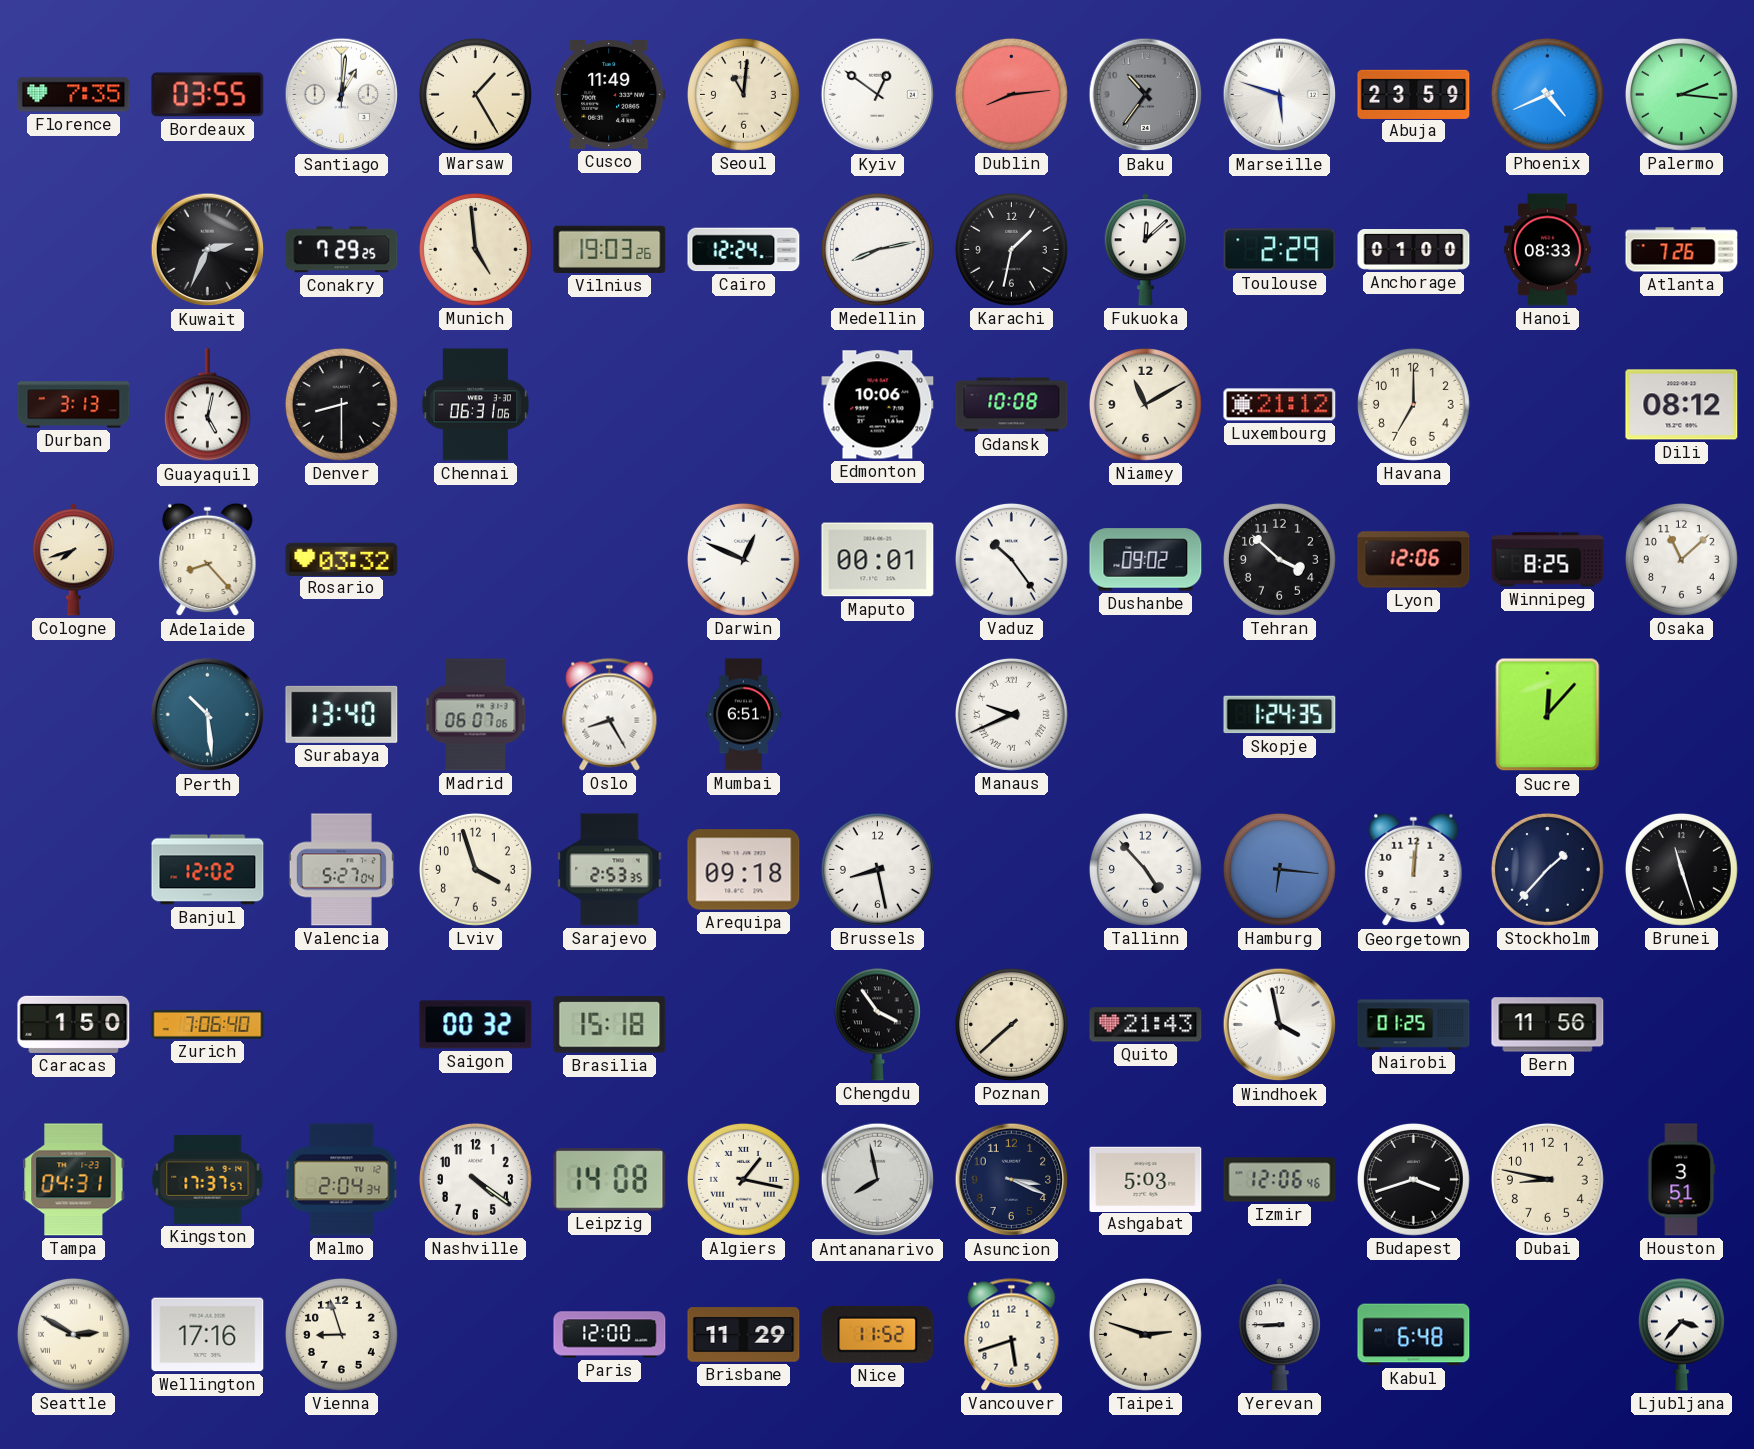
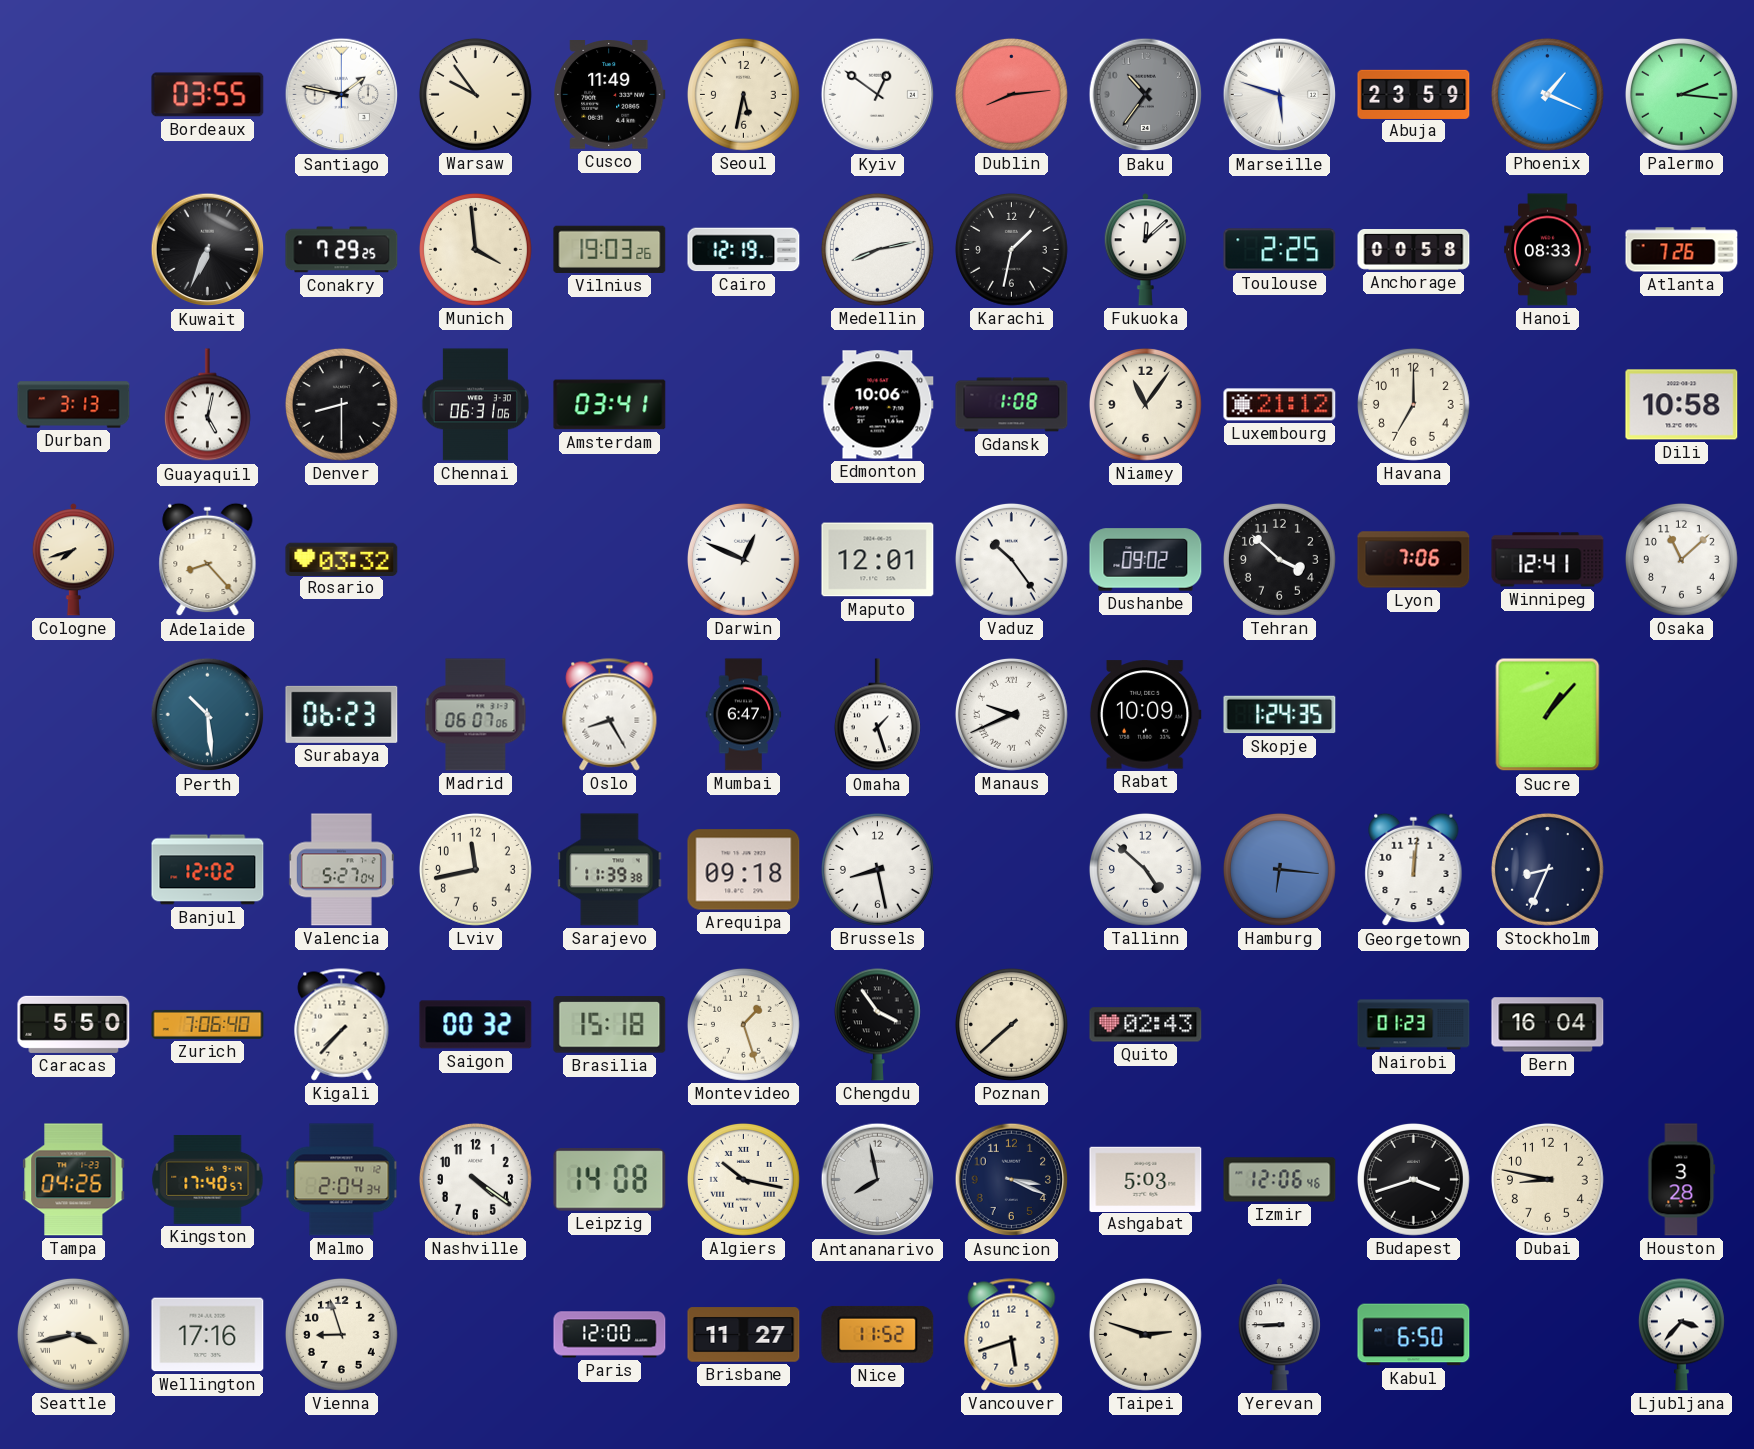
Florence: 7:35 -> none (74, 95)
Santiago: 1:01 -> 1:47 (342, 95)
Warsaw: 1:25 -> 9:54 (475, 94)
Seoul: 11:01 -> 5:32 (743, 94)
Phoenix: 4:41 -> 1:19 (1547, 94)
Kuwait: 2:34 -> 6:34 (208, 250)
Munich: 4:59 -> 3:59 (475, 249)
Cairo: 12:24 -> 12:19 (744, 250)
Toulouse: 2:29 -> 2:25 (1280, 250)
Anchorage: 01:00 -> 00:58 (1414, 250)
Amsterdam: none -> 03:41 (610, 405)
Gdansk: 10:08 -> 1:08 (1012, 405)
Niamey: 11:10 -> 11:06 (1145, 404)
Dili: 08:12 -> 10:58 (1682, 405)
Maputo: 00:01 -> 12:01 (878, 560)
Lyon: 12:06 -> 7:06 (1414, 560)
Winnipeg: 8:25 -> 12:41 (1548, 560)
Surabaya: 13:40 -> 06:23 (342, 714)
Mumbai: 6:51 -> 6:47 (744, 715)
Omaha: none -> 1:27 (877, 715)
Rabat: none -> 10:09 (1145, 715)
Sucre: 12:07 -> 1:07 (1548, 715)
Lviv: 3:57 -> 11:43 (475, 869)
Sarajevo: 2:53 -> 11:39 (610, 870)
Tallinn: 4:53 -> 4:52 (1145, 869)
Stockholm: 1:37 -> 8:34 (1547, 869)
Brunei: 11:27 -> none (1681, 869)
Caracas: 1:50 -> 5:50 (74, 1024)
Kigali: none -> 7:37 (342, 1025)
Montevideo: none -> 1:27 (743, 1024)
Quito: 21:43 -> 02:43 (1146, 1025)
Windhoek: 3:58 -> none (1280, 1025)
Nairobi: 01:25 -> 01:23 (1414, 1025)
Bern: 11:56 -> 16:04 (1548, 1025)
Tampa: 04:31 -> 04:26 (74, 1180)
Kingston: 17:37 -> 17:40 (208, 1179)
Algiers: 1:17 -> 10:17 (743, 1179)
Houston: 3:51 -> 3:28 (1682, 1180)
Seattle: 2:50 -> 3:43 (73, 1334)
Brisbane: 11:29 -> 11:27 (744, 1335)
Kabul: 6:48 -> 6:50 (1414, 1335)
